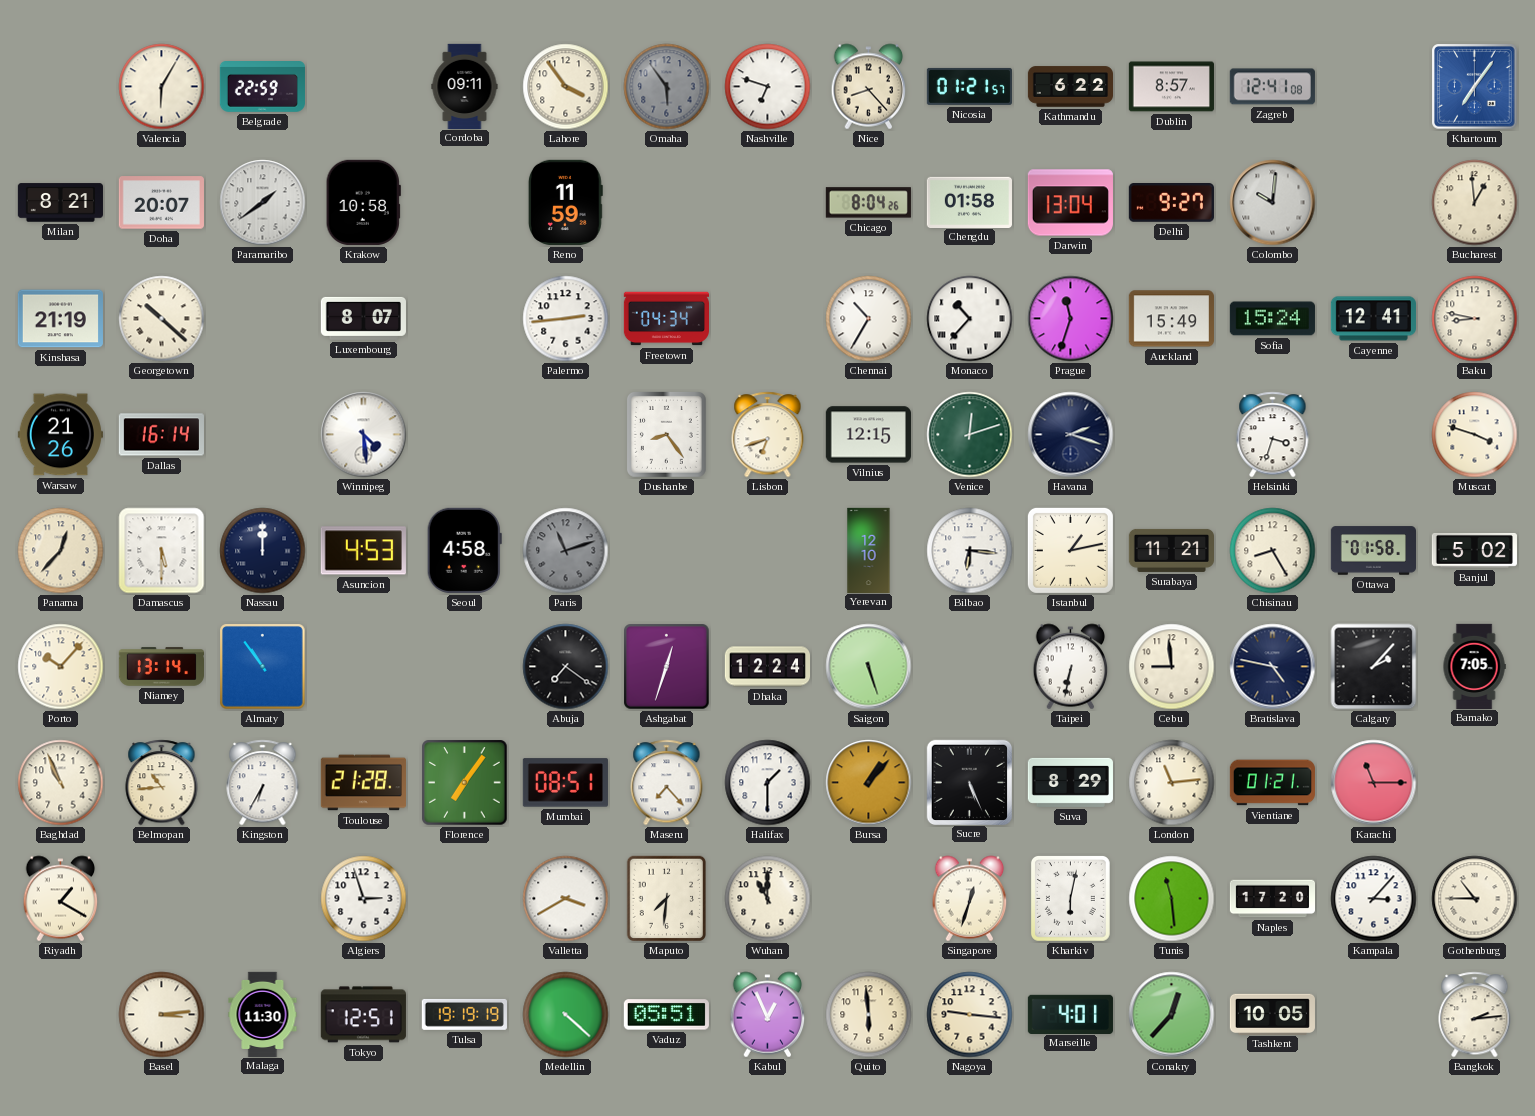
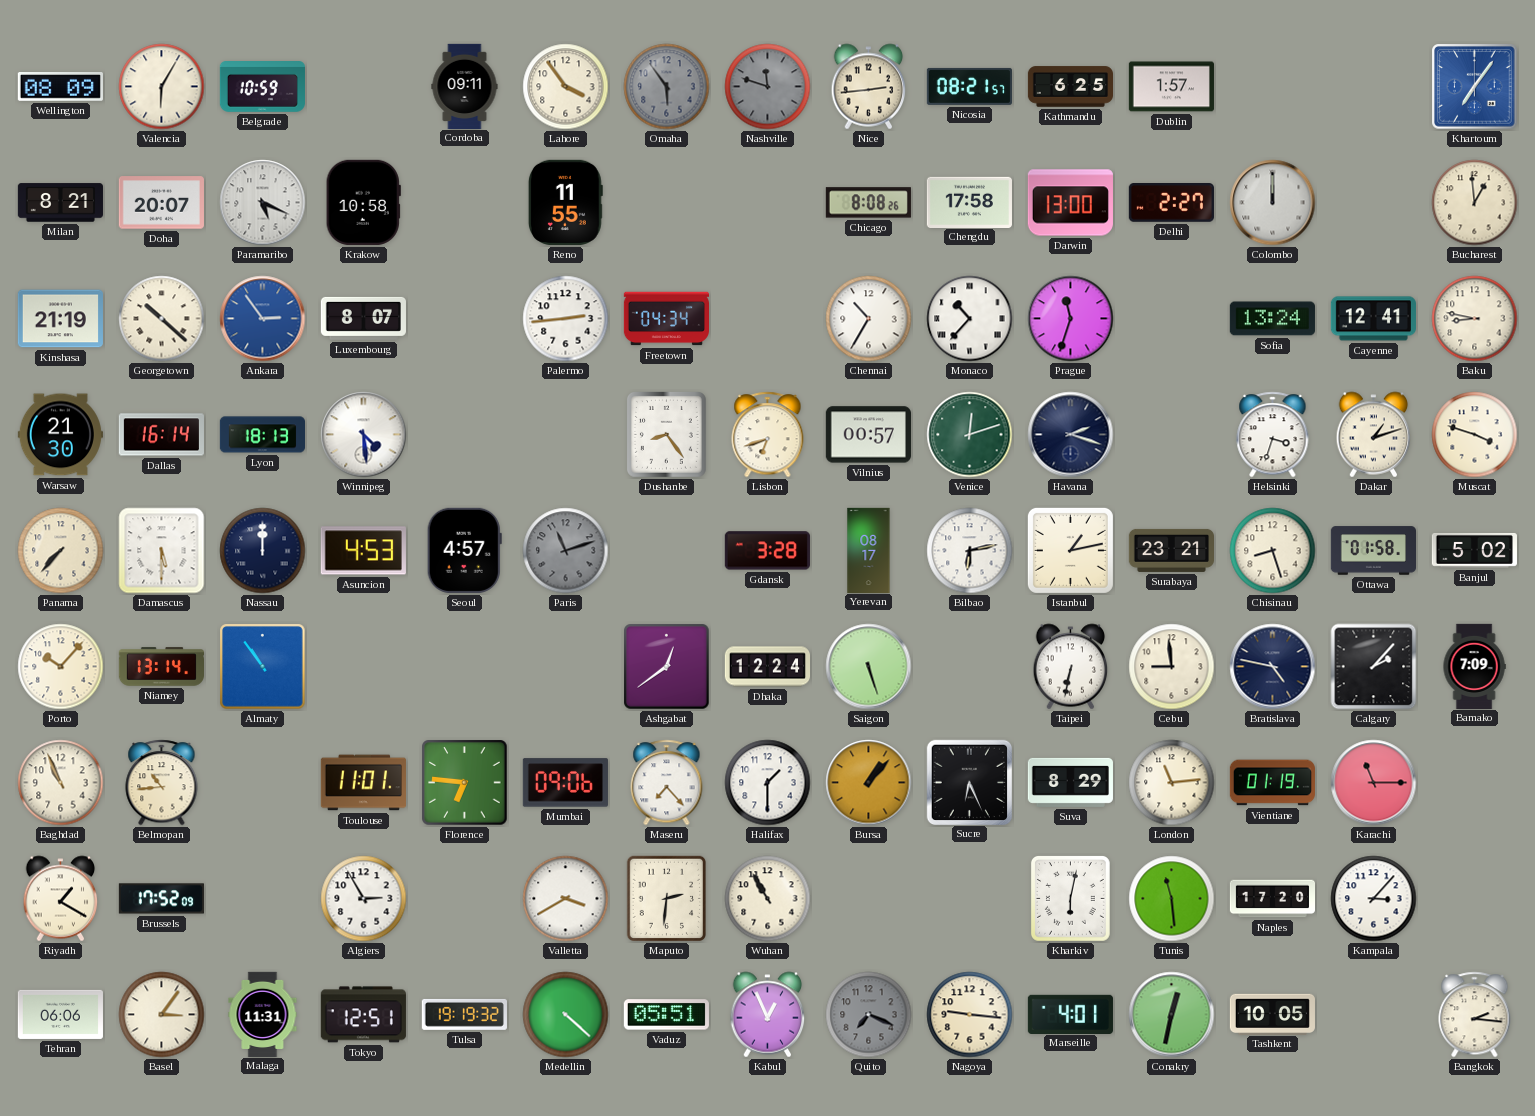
Wellington: none -> 08:09 (60, 87)
Belgrade: 22:59 -> 10:59 (262, 87)
Nashville: 6:48 -> 11:48 (768, 87)
Nashville dial: white -> grey (768, 87)
Nice: 8:23 -> 2:44 (869, 87)
Nicosia: 01:21 -> 08:21 (969, 86)
Kathmandu: 6:22 -> 6:25 (1070, 87)
Dublin: 8:57 -> 1:57 (1171, 87)
Zagreb: 12:41 -> none (1272, 87)
Paramaribo: 1:39 -> 5:19 (263, 203)
Reno: 11:59 -> 11:55 (565, 202)
Chicago: 8:04 -> 8:08 (868, 203)
Chengdu: 01:58 -> 17:58 (969, 202)
Darwin: 13:04 -> 13:00 (1070, 203)
Delhi: 9:27 -> 2:27 (1171, 203)
Colombo: 10:01 -> 12:00 (1273, 203)
Ankara: none -> 2:54 (263, 319)
Auckland: 15:49 -> none (1171, 319)
Sofia: 15:24 -> 13:24 (1272, 319)
Warsaw: 21:26 -> 21:30 (60, 435)
Lyon: none -> 18:13 (262, 435)
Vilnius: 12:15 -> 00:57 (868, 435)
Dakar: none -> 1:12 (1374, 435)
Panama: 12:37 -> 7:37 (61, 551)
Seoul: 4:58 -> 4:57 (464, 550)
Gdansk: none -> 3:28 (767, 551)
Yerevan: 12:10 -> 08:17 (869, 550)
Bilbao: 6:16 -> 6:13 (970, 551)
Surabaya: 11:21 -> 23:21 (1171, 550)
Chisinau: 8:25 -> 8:27 (1273, 551)
Abuja: 7:21 -> none (566, 667)
Ashgabat: 12:33 -> 12:39 (667, 667)
Bamako: 7:05 -> 7:09 (1474, 666)
Kingston: 6:35 -> none (263, 783)
Toulouse: 21:28 -> 11:01 (363, 783)
Florence: 7:06 -> 6:46 (465, 783)
Mumbai: 08:51 -> 09:06 (565, 783)
Sucre: 5:26 -> 6:26 (969, 782)
Vientiane: 01:21 -> 01:19 (1272, 783)
Brussels: none -> 17:52 (161, 899)
Algiers: 2:57 -> 2:55 (364, 899)
Maputo: 7:31 -> 2:31 (666, 899)
Wuhan: 11:00 -> 10:55 (768, 899)
Singapore: 12:33 -> none (970, 899)
Gothenburg: 10:45 -> none (1475, 899)
Tehran: none -> 06:06 (60, 1014)
Basel: 3:14 -> 3:06 (162, 1015)
Malaga: 11:30 -> 11:31 (263, 1014)
Tulsa: 19:19:19 -> 19:19:32 (464, 1014)
Quito: 5:59 -> 7:19 (869, 1015)
Quito dial: cream -> grey (869, 1015)
Conakry: 12:37 -> 12:32 (1172, 1015)
Bangkok: 2:14 -> 2:16 (1475, 1015)
